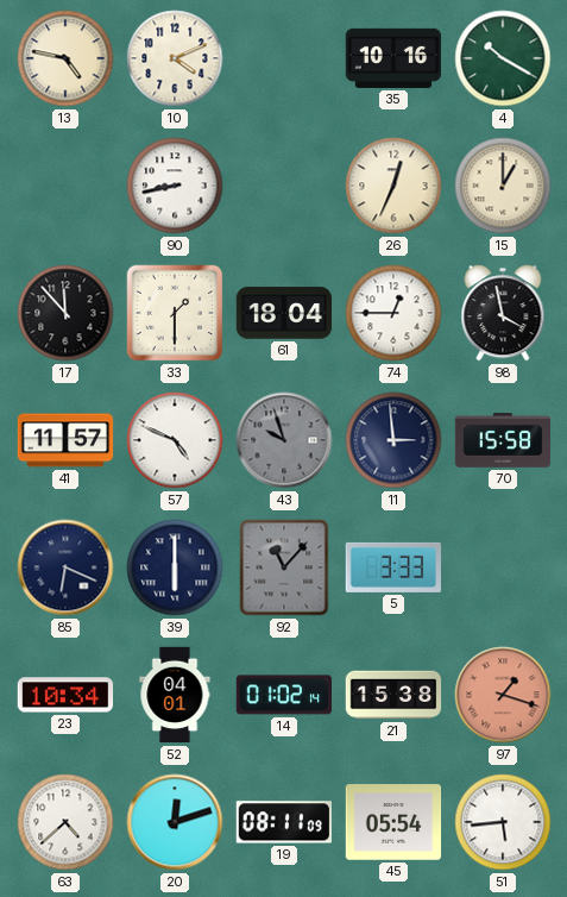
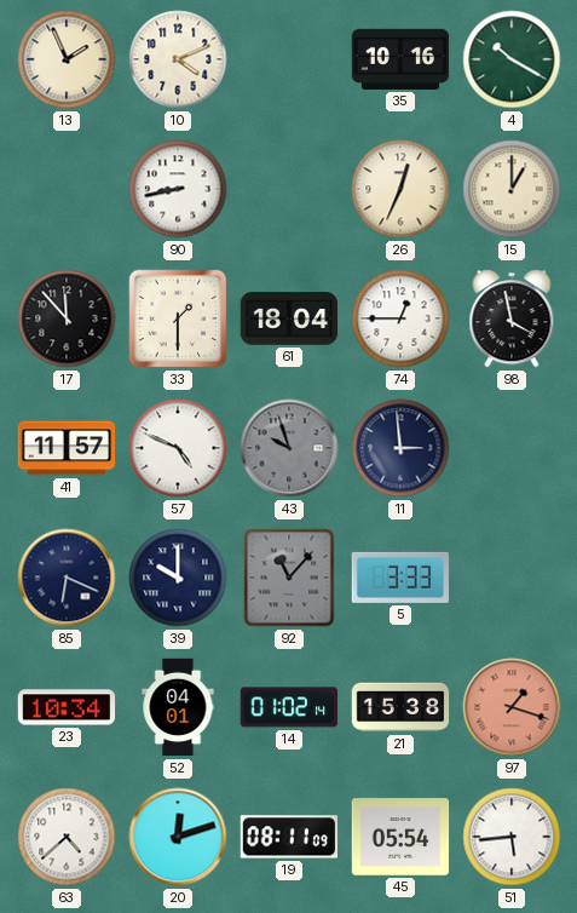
13: 4:47 -> 1:56 (67, 59)
70: 15:58 -> none (503, 440)
39: 6:00 -> 10:00 (178, 578)
